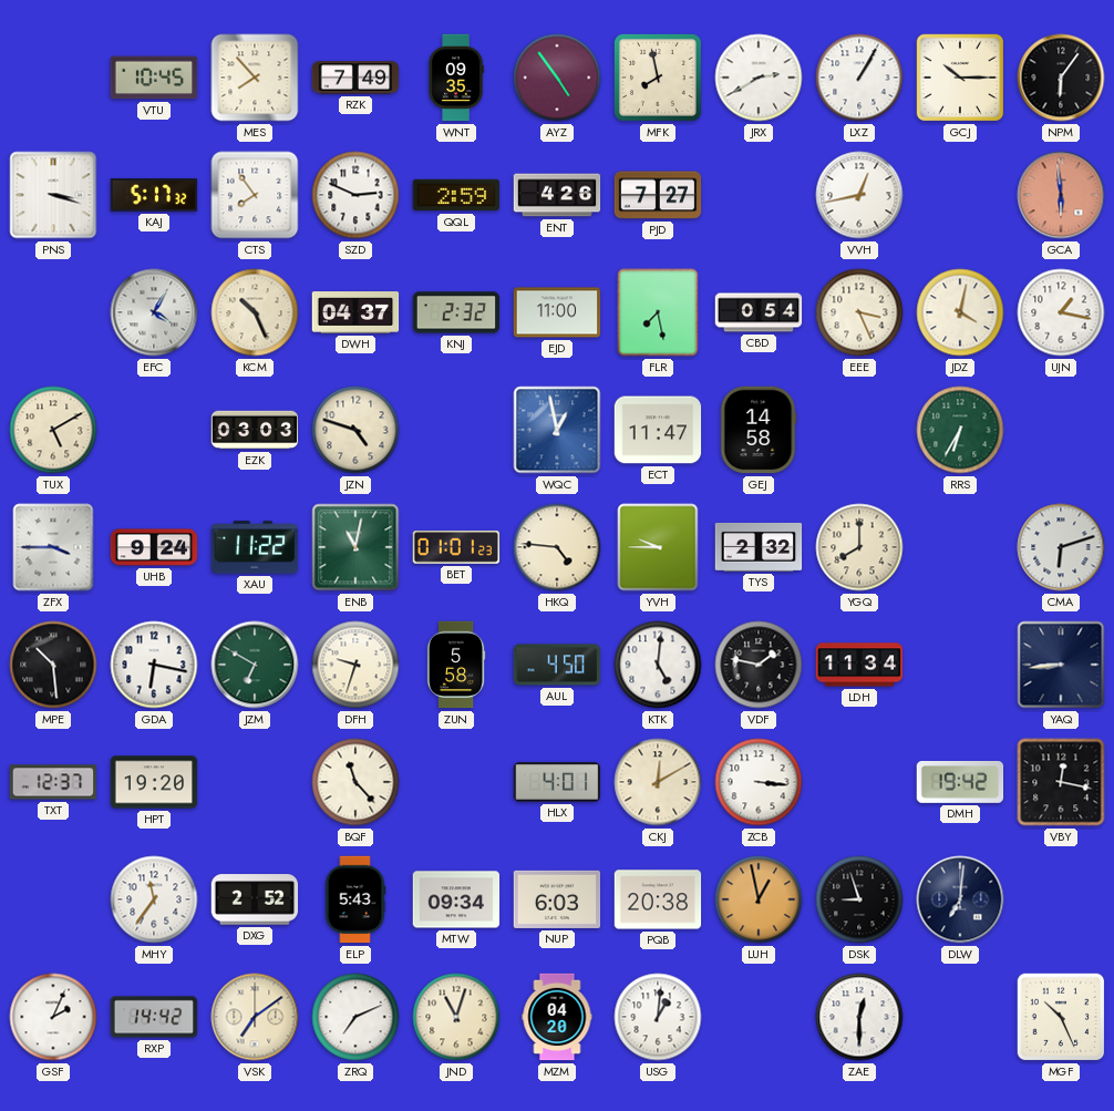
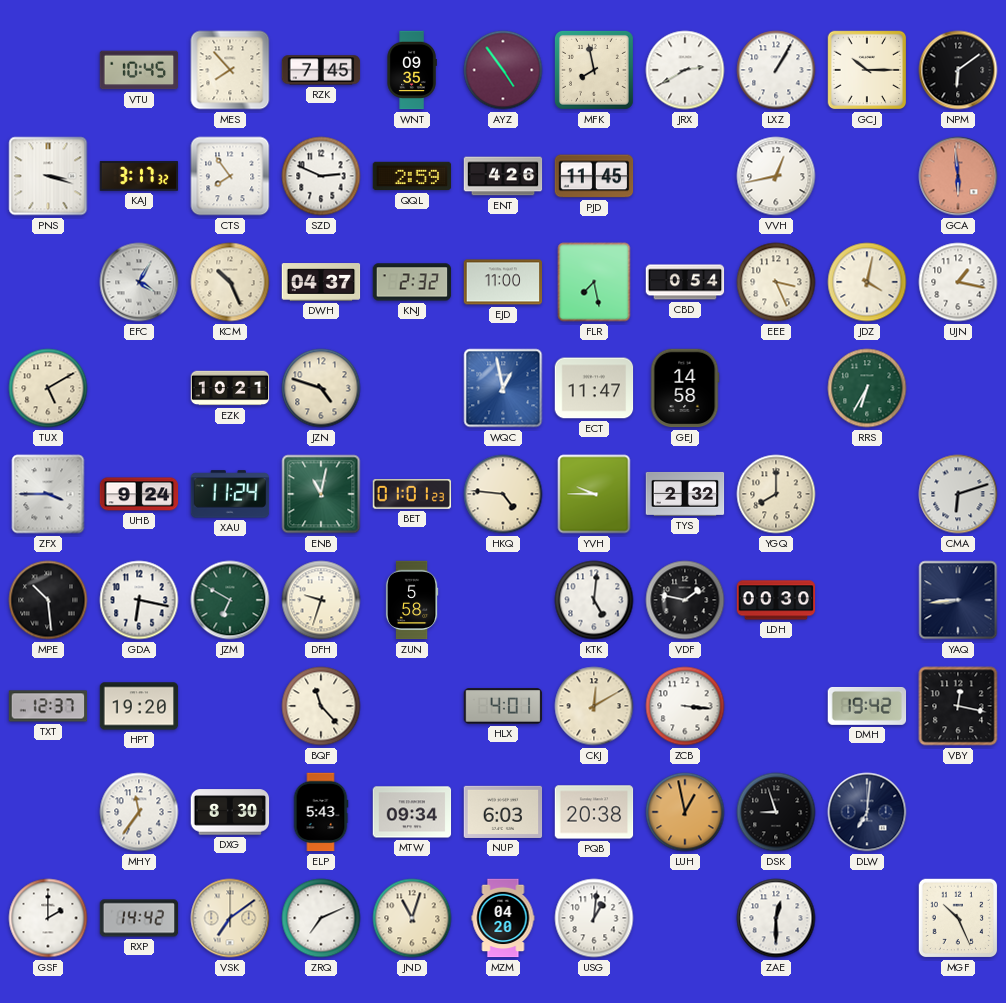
RZK: 7:49 -> 7:45 (321, 70)
NPM: 6:06 -> 6:09 (958, 70)
KAJ: 5:17 -> 3:17 (139, 176)
PJD: 7:27 -> 11:45 (594, 176)
EZK: 03:03 -> 10:21 (230, 388)
XAU: 11:22 -> 11:24 (230, 494)
AUL: 4:50 -> none (557, 665)
LDH: 11:34 -> 00:30 (776, 600)
DXG: 2:52 -> 8:30 (230, 812)
GSF: 2:04 -> 2:00 (48, 918)
